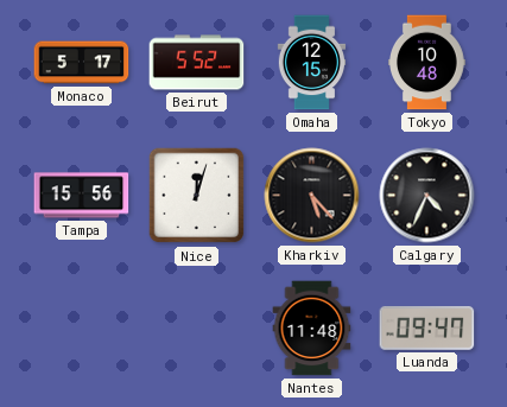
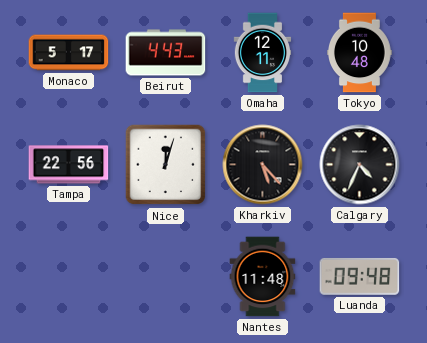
Beirut: 5:52 -> 4:43 (166, 53)
Omaha: 12:15 -> 12:11 (263, 53)
Tampa: 15:56 -> 22:56 (69, 165)
Luanda: 09:47 -> 09:48 (360, 277)
